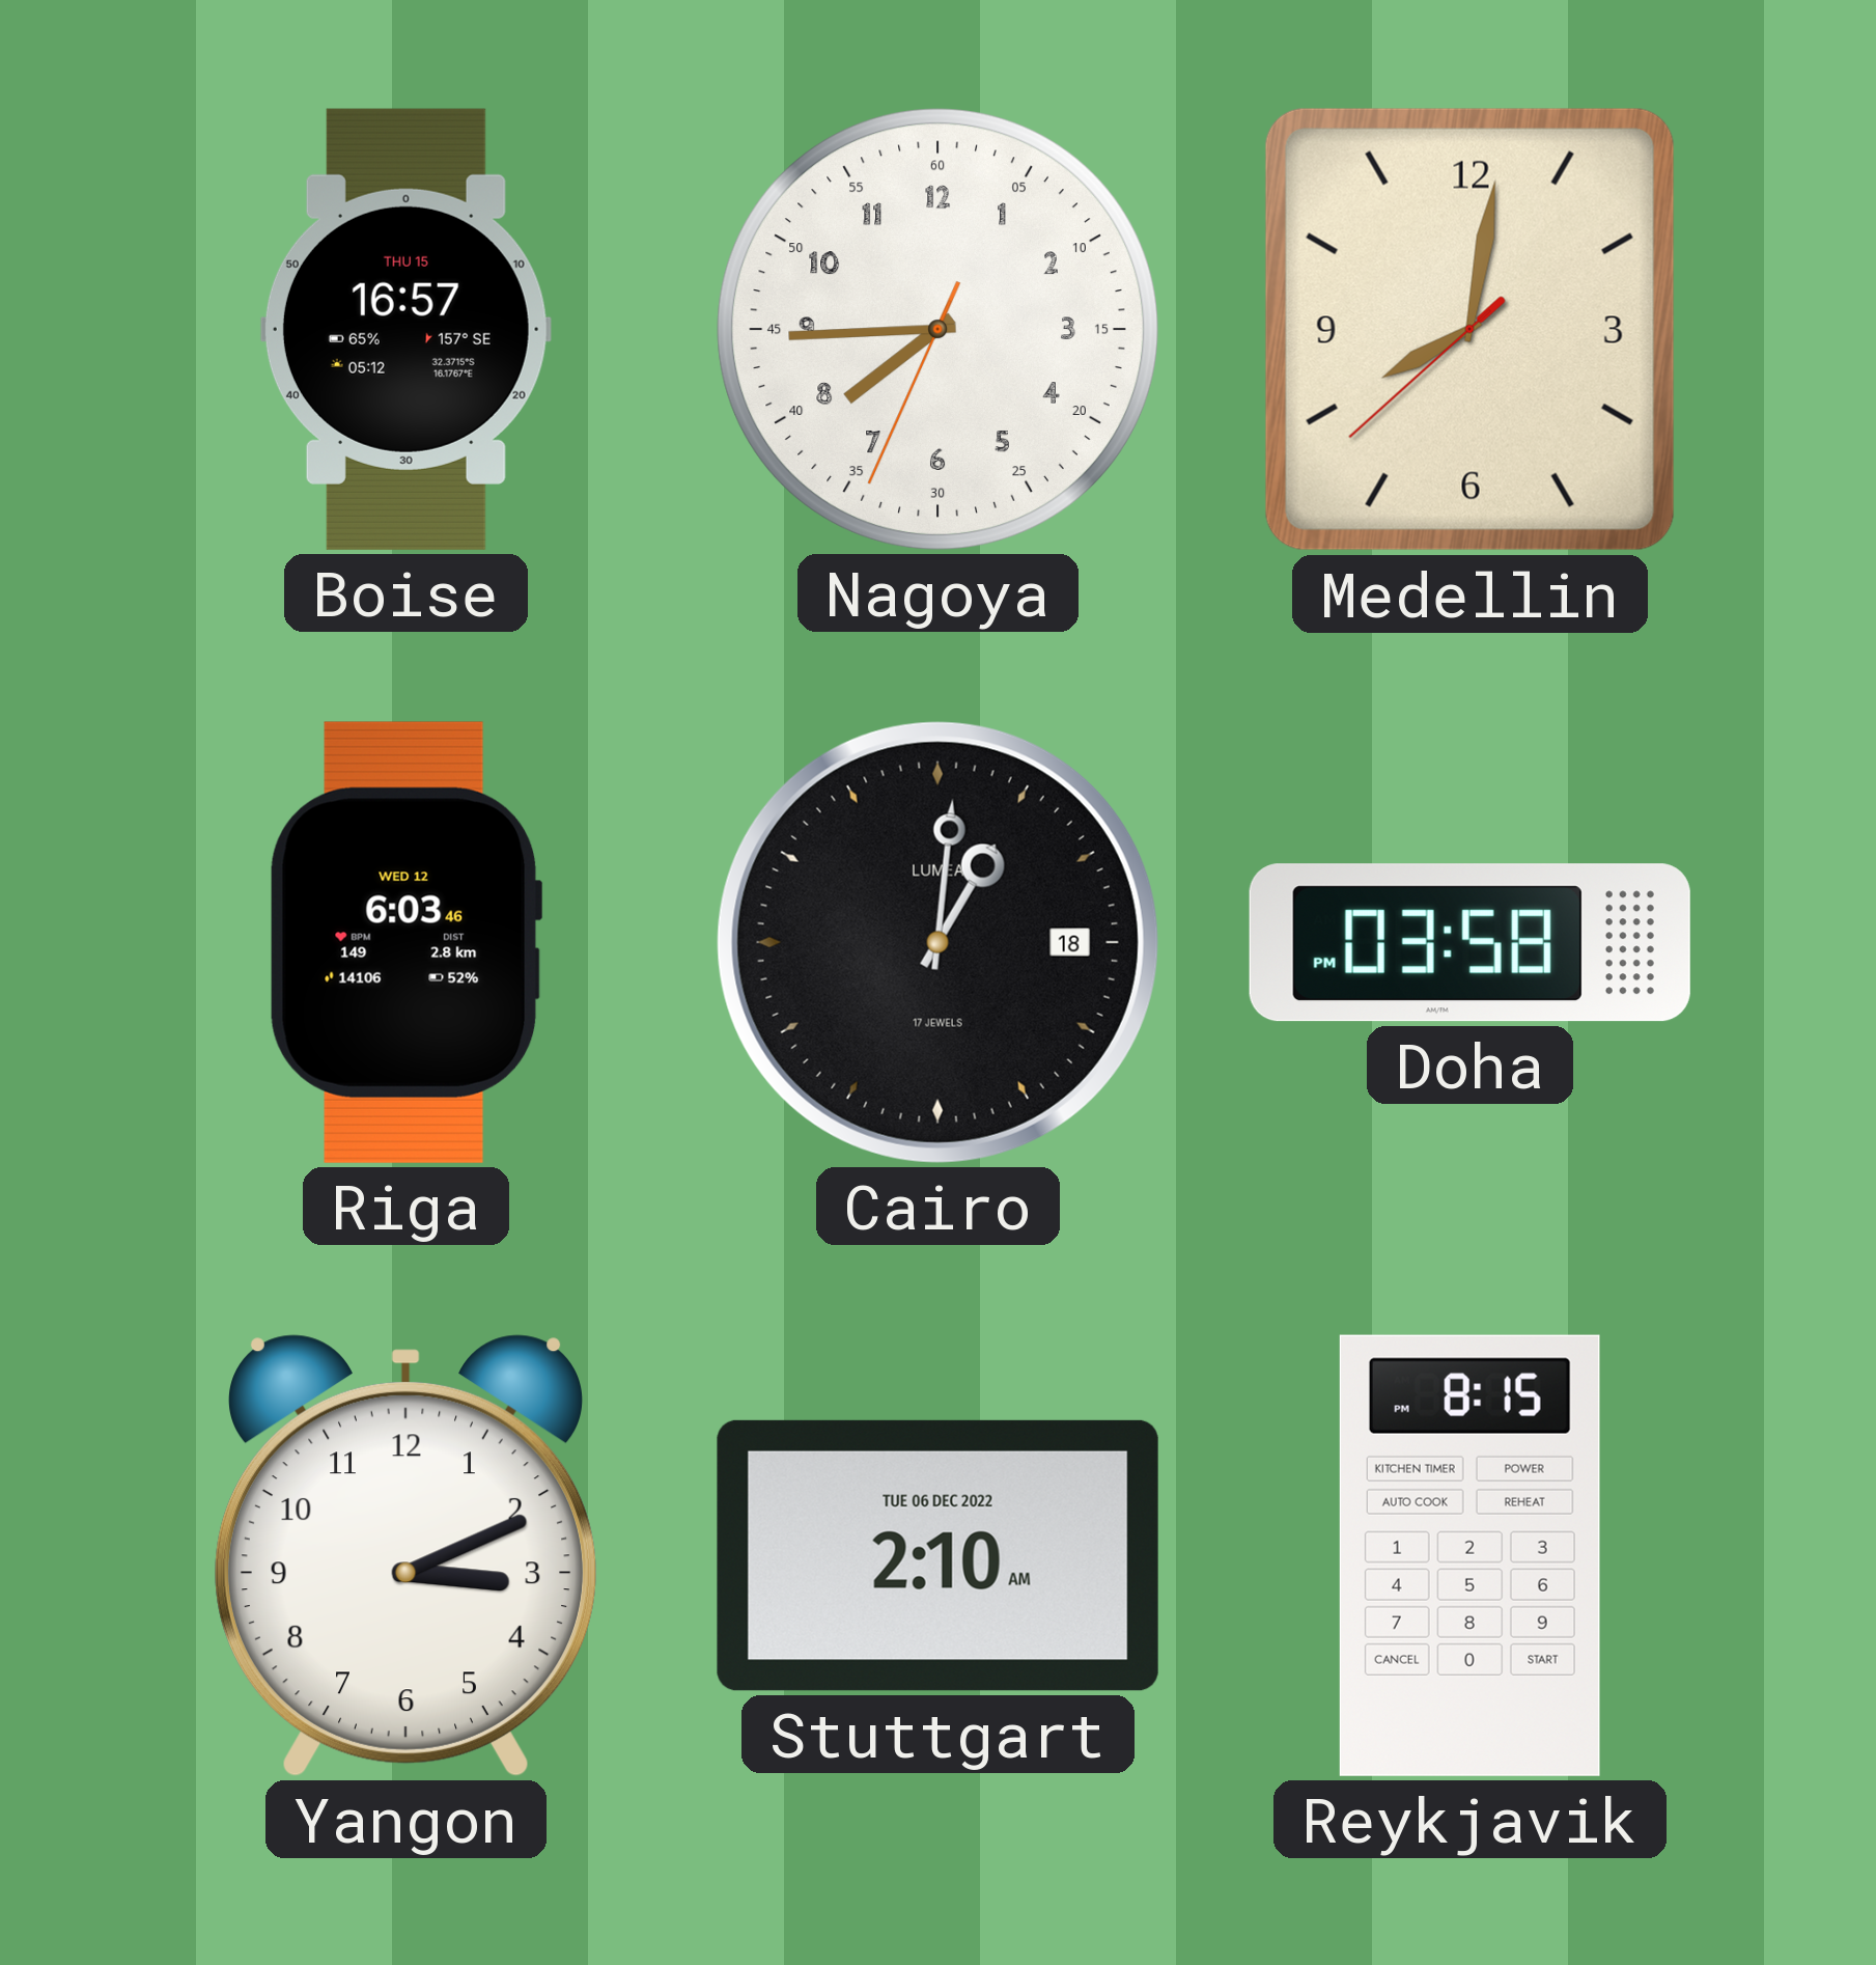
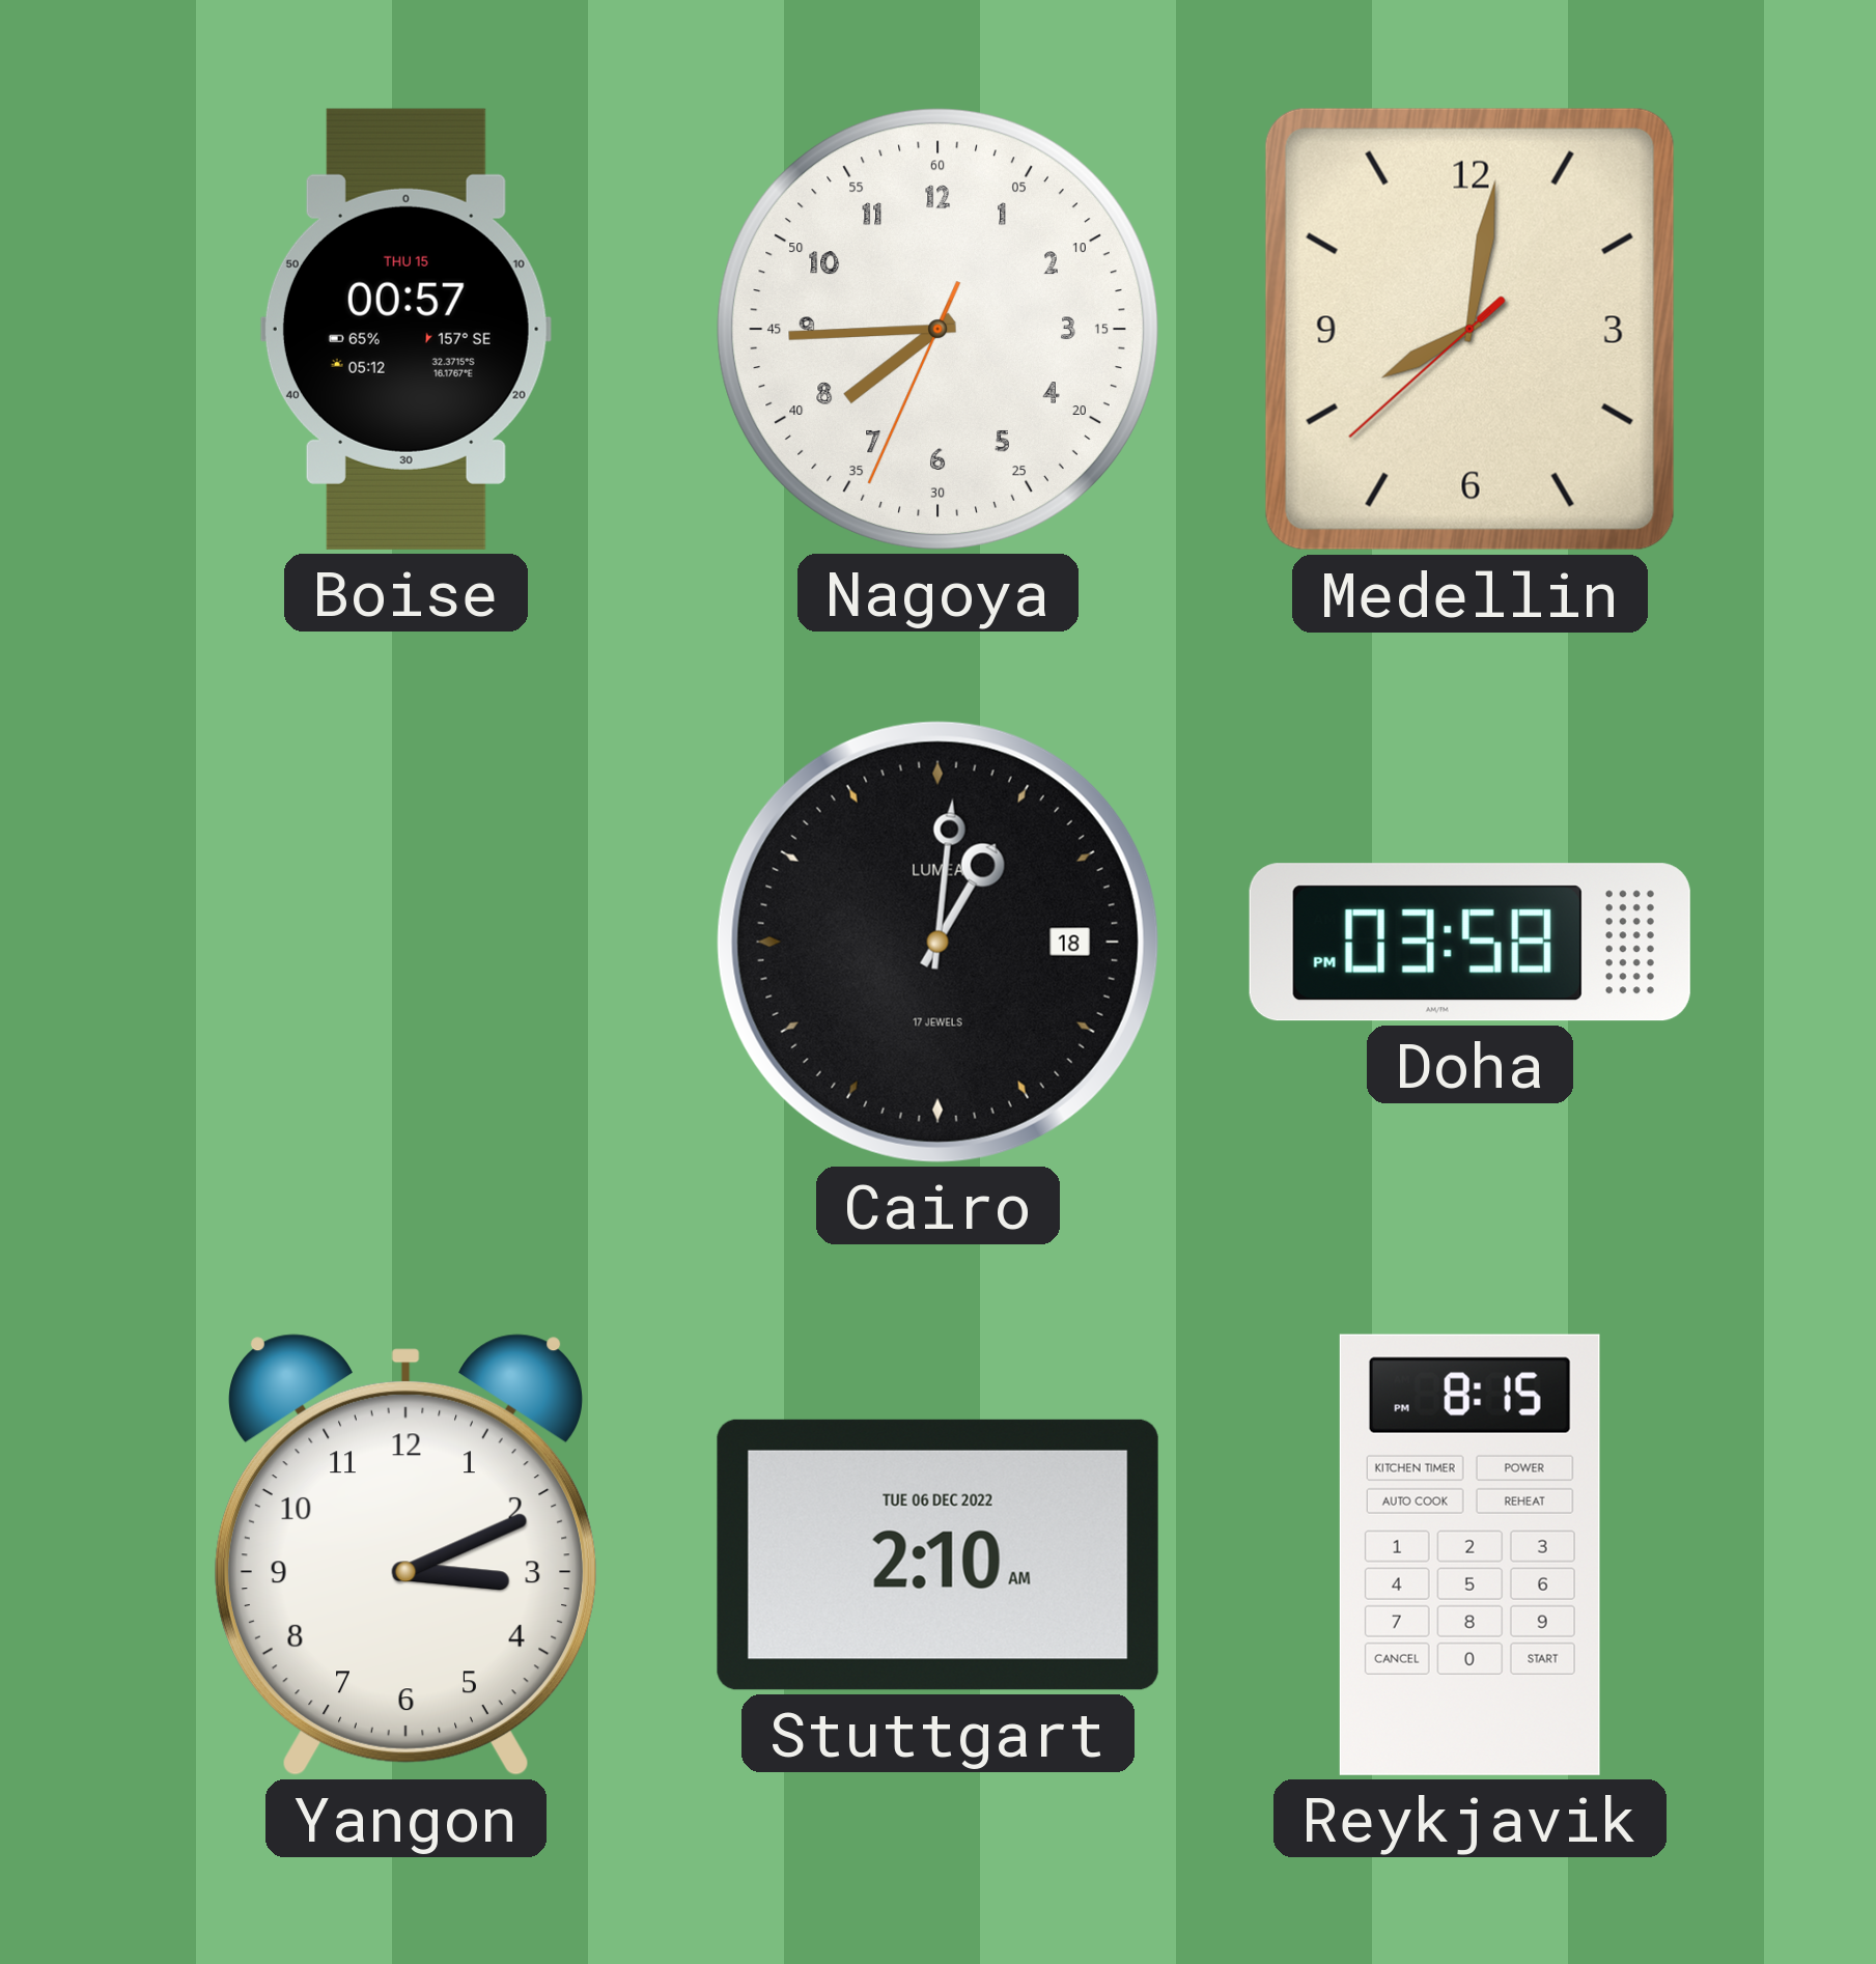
Boise: 16:57 -> 00:57 (405, 329)
Riga: 6:03 -> none (405, 942)
